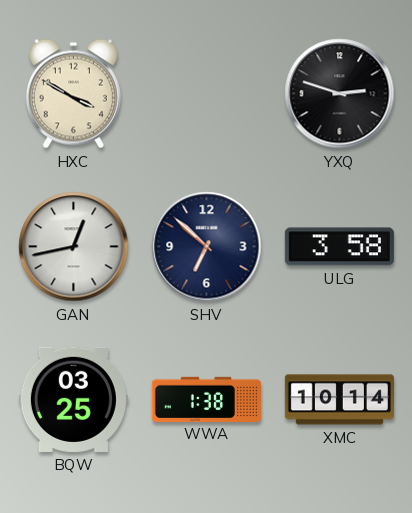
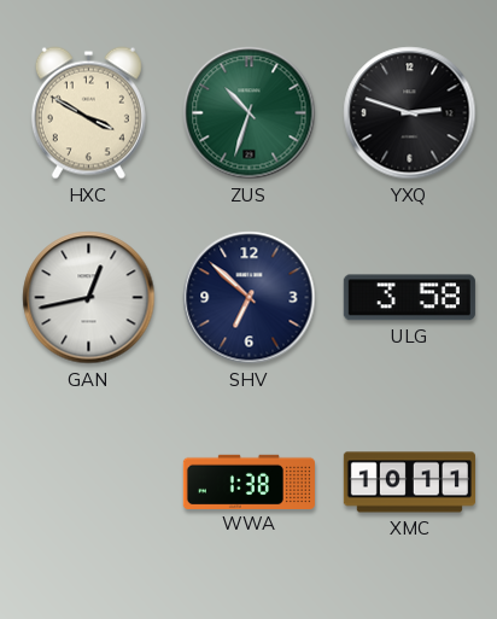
ZUS: none -> 10:33 (250, 113)
BQW: 03:25 -> none (73, 399)
XMC: 10:14 -> 10:11 (409, 483)
